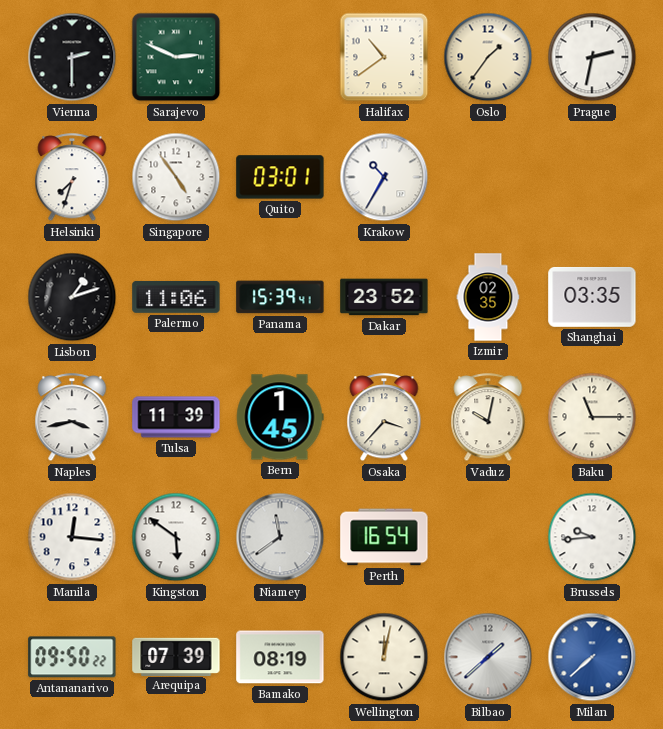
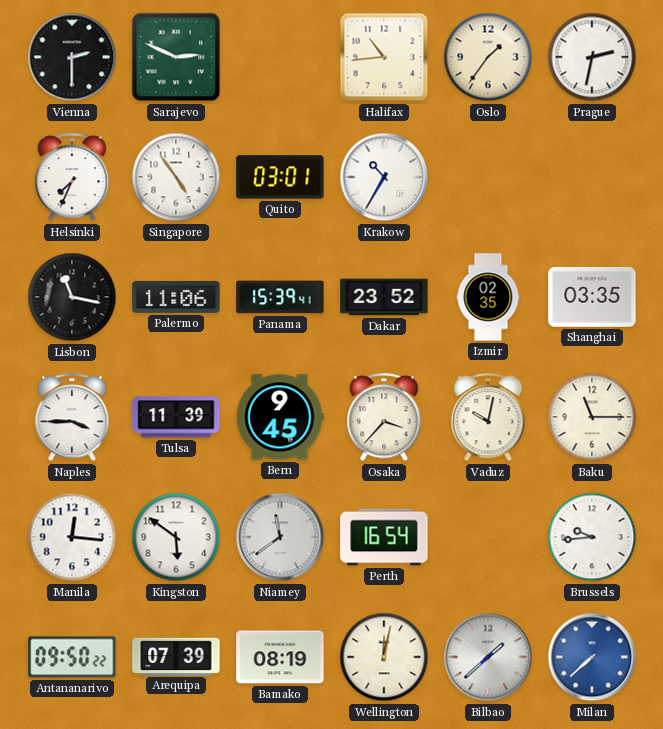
Halifax: 10:39 -> 10:44 (384, 57)
Helsinki: 7:33 -> 7:34 (72, 178)
Lisbon: 1:12 -> 11:17 (72, 297)
Naples: 3:43 -> 3:45 (72, 418)
Bern: 1:45 -> 9:45 (280, 417)
